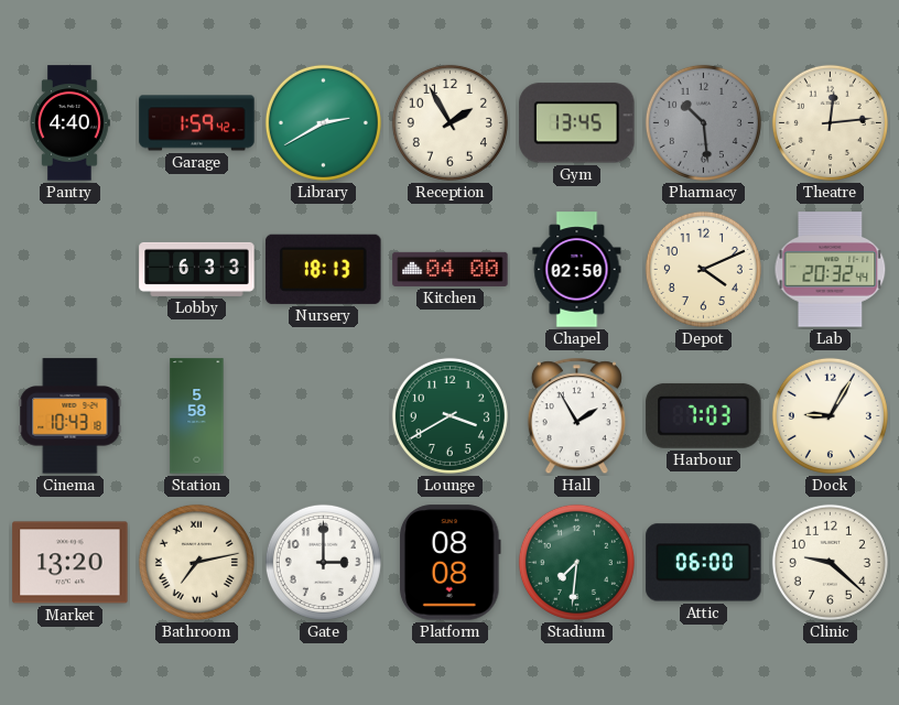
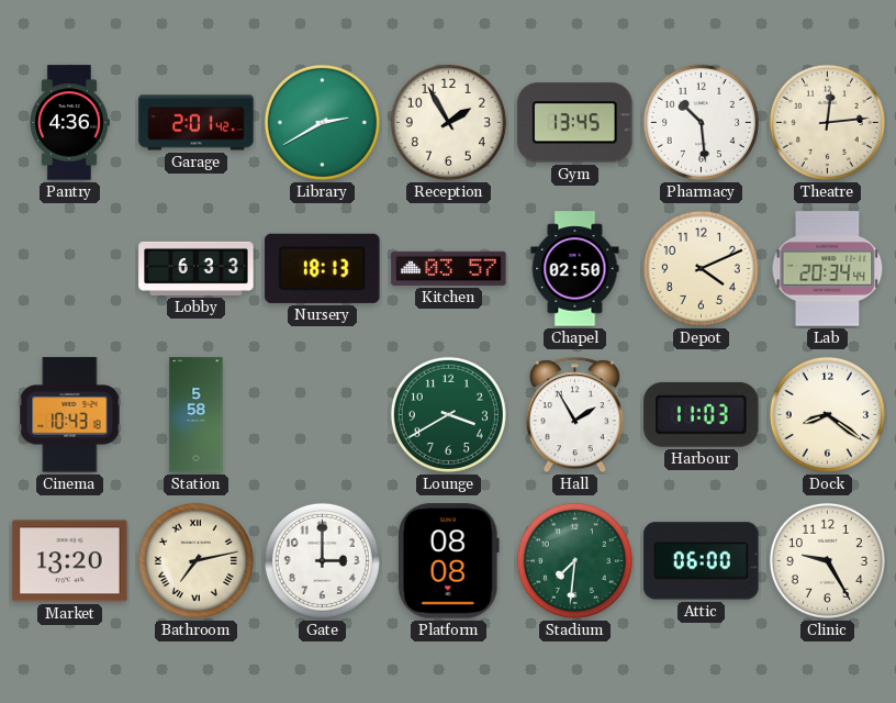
Pantry: 4:40 -> 4:36 (70, 123)
Garage: 1:59 -> 2:01 (197, 123)
Pharmacy dial: grey -> white (701, 122)
Kitchen: 04:00 -> 03:57 (449, 268)
Lab: 20:32 -> 20:34 (828, 269)
Harbour: 7:03 -> 11:03 (702, 414)
Dock: 9:05 -> 8:21 (827, 414)
Clinic: 9:22 -> 9:25 (827, 560)
